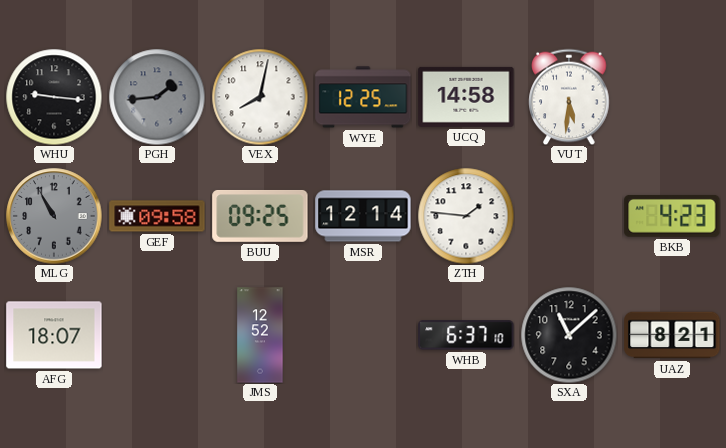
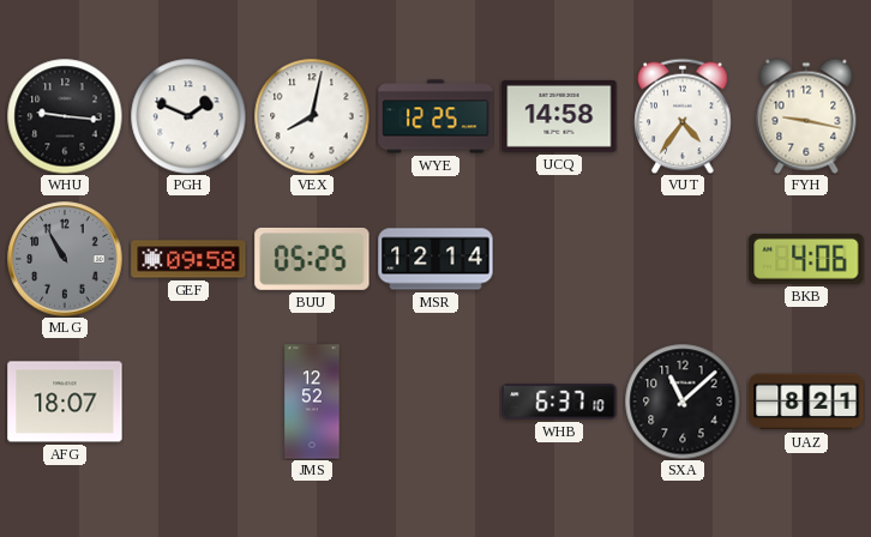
PGH: 1:44 -> 1:49 (188, 116)
PGH dial: grey -> white (188, 116)
VUT: 5:31 -> 4:36 (683, 116)
FYH: none -> 9:17 (806, 116)
BUU: 09:25 -> 05:25 (312, 259)
ZTH: 1:46 -> none (466, 216)
BKB: 4:23 -> 4:06 (806, 259)
